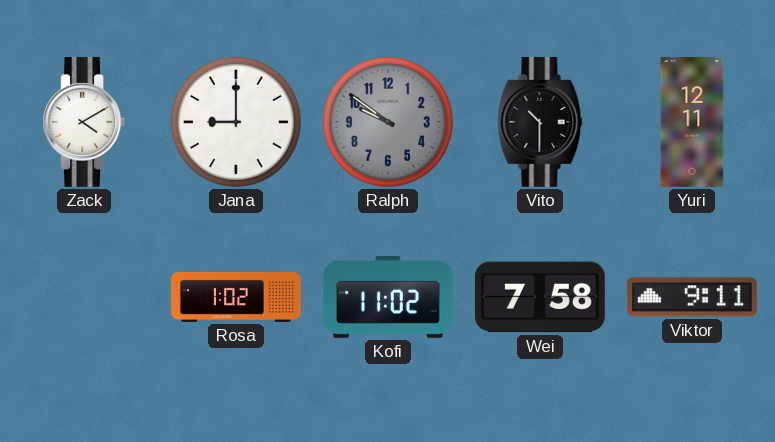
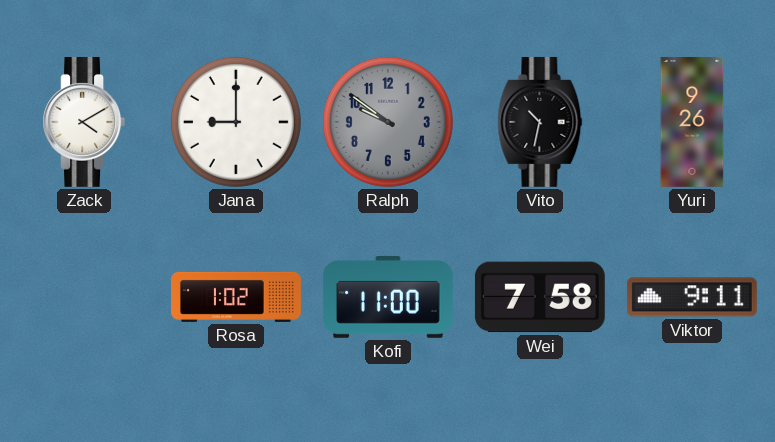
Vito: 10:30 -> 10:32 (540, 122)
Yuri: 12:11 -> 9:26 (692, 122)
Kofi: 11:02 -> 11:00 (388, 297)
